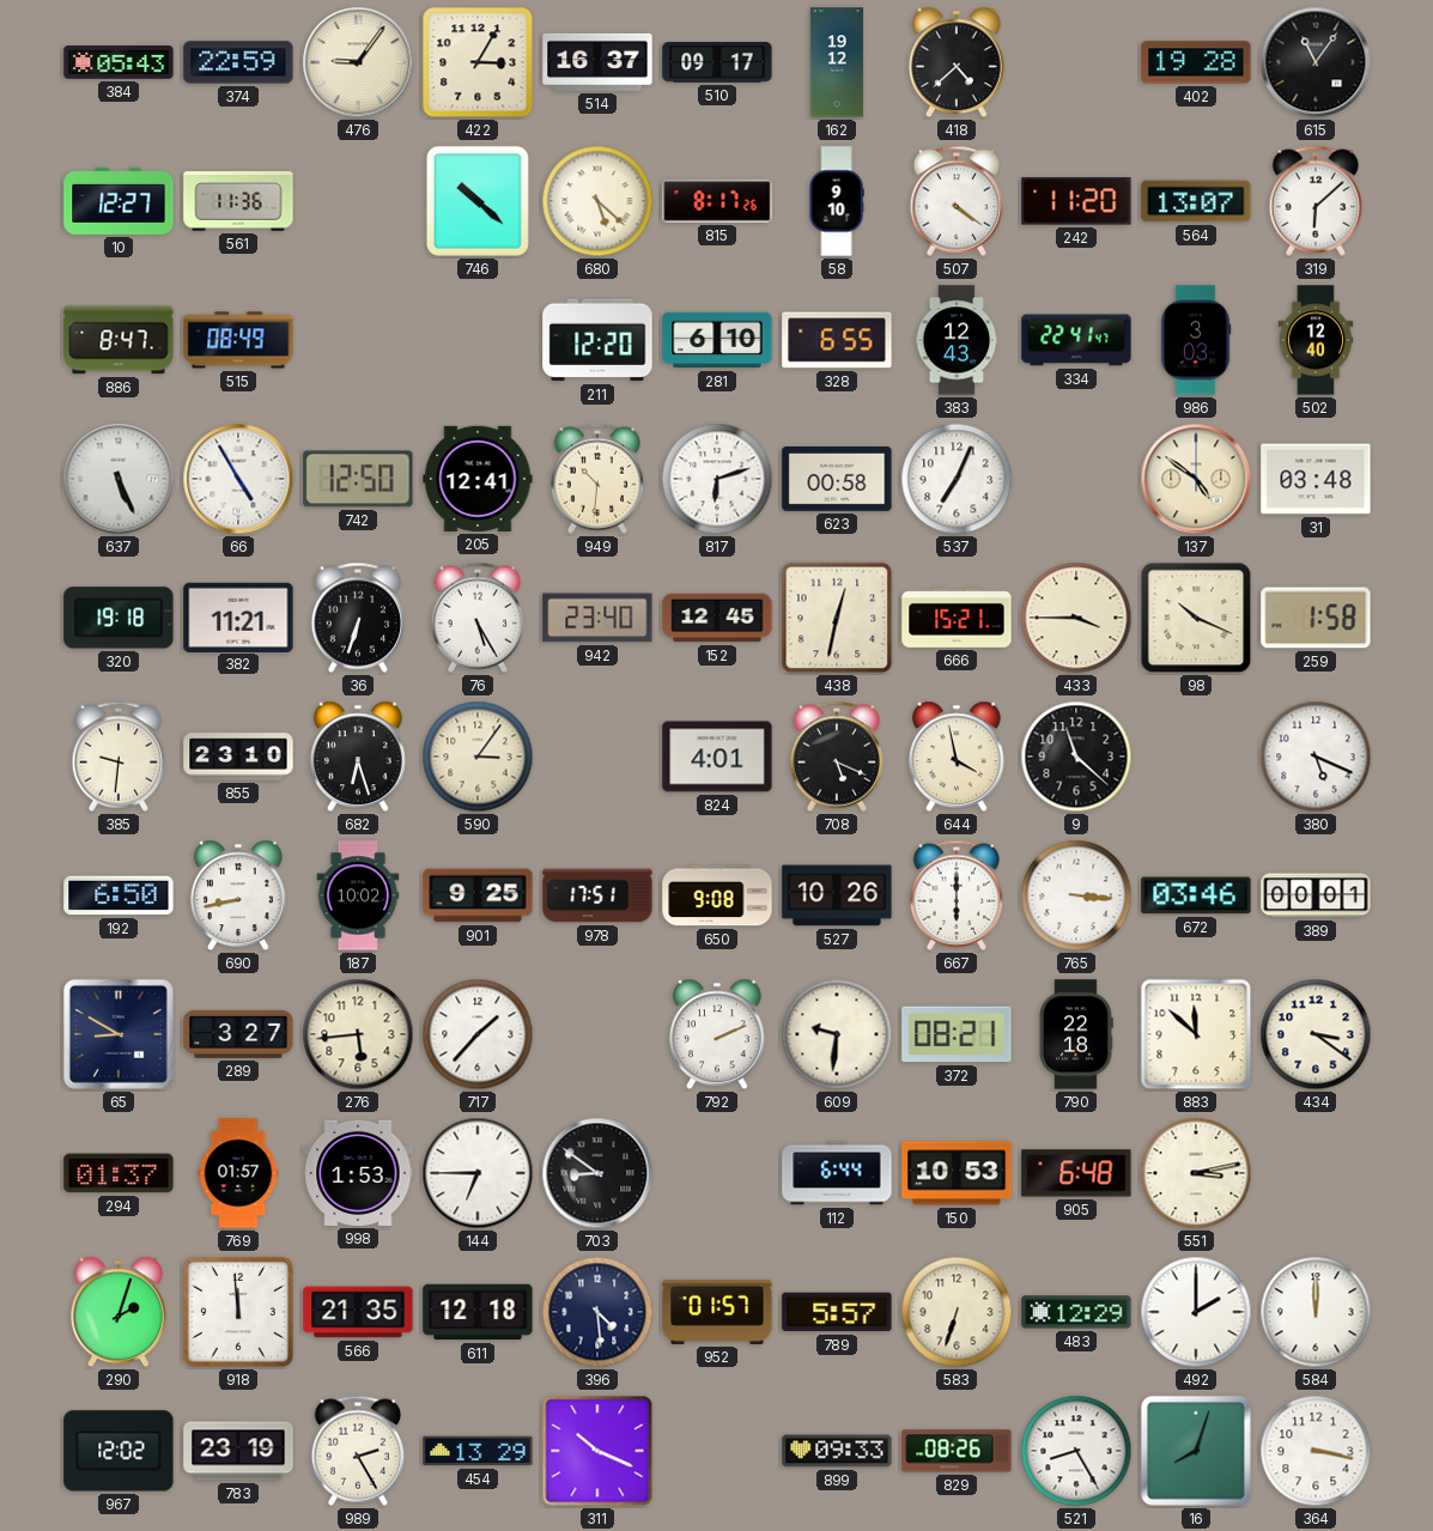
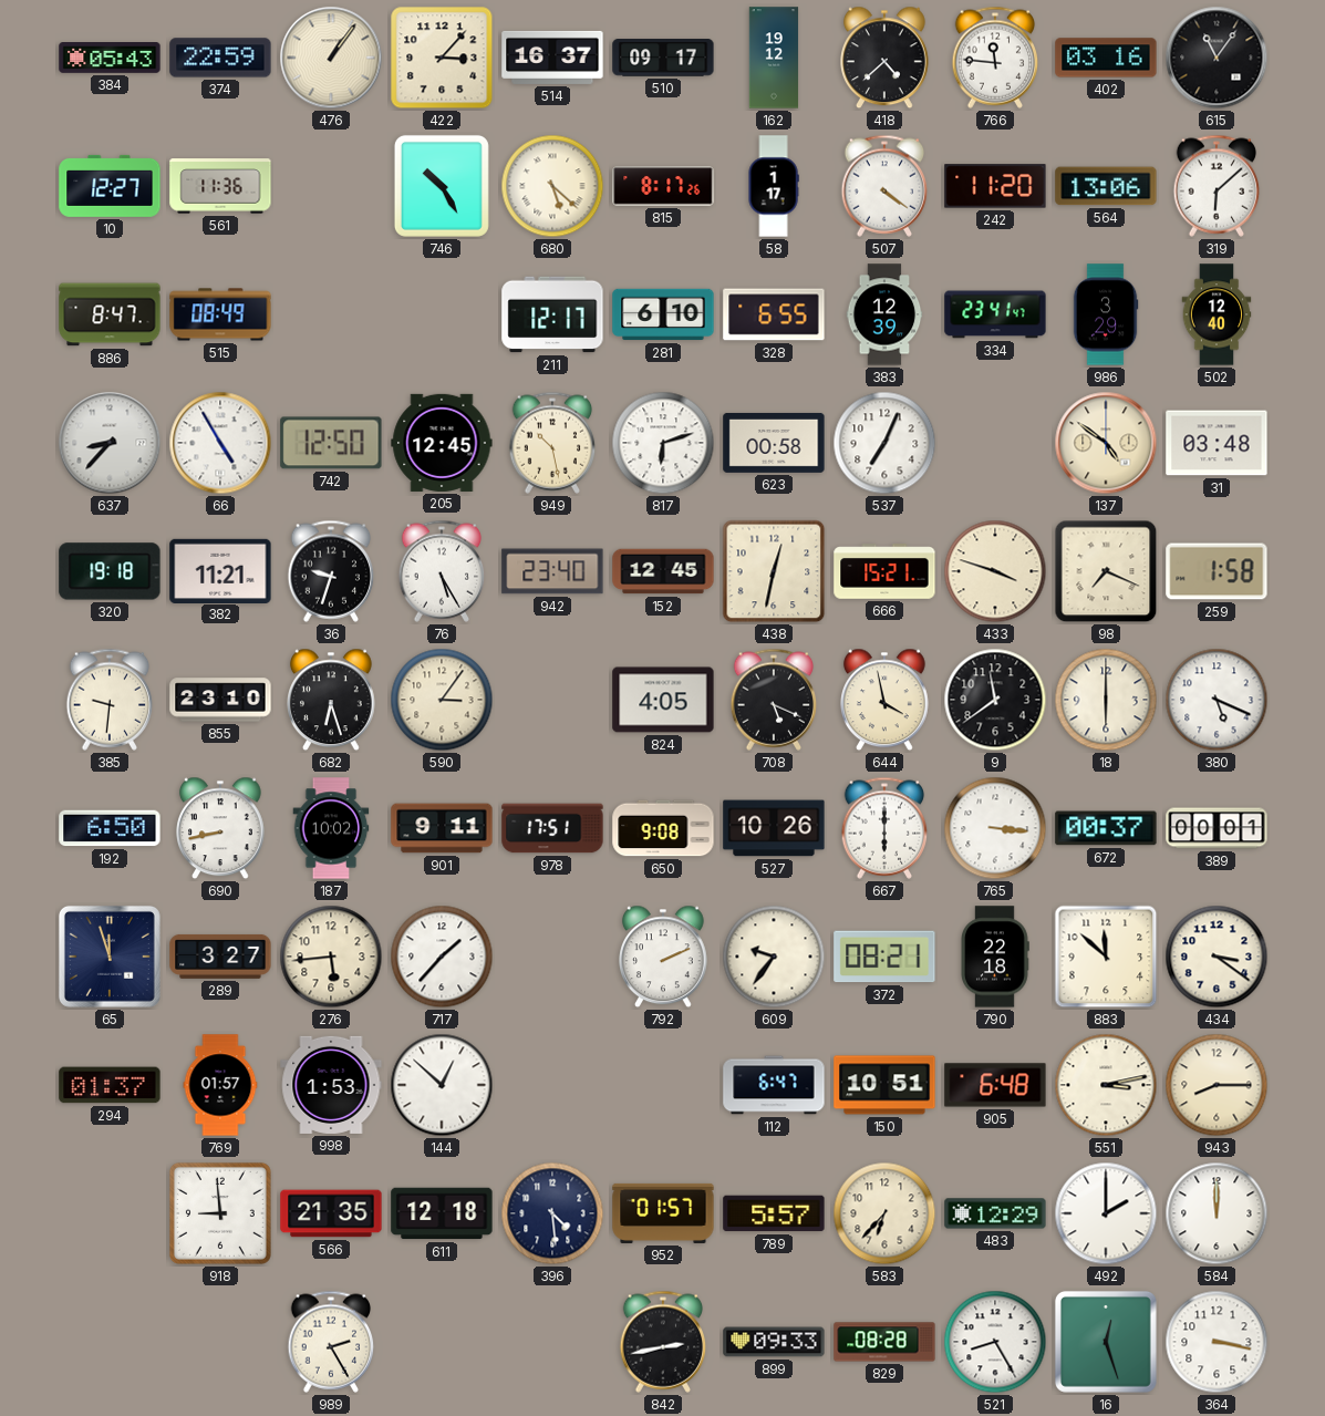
476: 9:06 -> 1:06 (331, 58)
422: 3:05 -> 3:07 (442, 58)
766: none -> 11:46 (995, 58)
402: 19:28 -> 03:16 (1106, 58)
746: 10:22 -> 10:25 (442, 186)
58: 9:10 -> 1:17 (774, 186)
564: 13:07 -> 13:06 (1106, 186)
211: 12:20 -> 12:17 (552, 314)
383: 12:43 -> 12:39 (884, 314)
334: 22:41 -> 23:41 (995, 314)
986: 3:03 -> 3:29 (1106, 314)
637: 5:26 -> 8:37 (110, 443)
205: 12:41 -> 12:45 (442, 443)
949: 10:31 -> 10:28 (552, 443)
36: 6:33 -> 9:33 (331, 571)
433: 3:45 -> 3:48 (995, 571)
98: 10:19 -> 7:19 (1106, 571)
824: 4:01 -> 4:05 (663, 700)
9: 11:22 -> 11:39 (995, 700)
18: none -> 6:00 (1106, 700)
901: 9:25 -> 9:11 (442, 828)
672: 03:46 -> 00:37 (1106, 828)
65: 8:50 -> 11:57 (110, 957)
609: 9:31 -> 9:36 (774, 957)
144: 6:45 -> 12:52 (442, 1085)
703: 8:51 -> none (597, 1173)
112: 6:44 -> 6:47 (774, 1085)
150: 10:53 -> 10:51 (884, 1085)
943: none -> 8:15 (1217, 1085)
290: 2:03 -> none (120, 1312)
918: 11:59 -> 8:59 (220, 1213)
583: 6:33 -> 6:37 (884, 1213)
967: 12:02 -> none (119, 1451)
783: 23:19 -> none (238, 1451)
454: 13:29 -> none (478, 1451)
311: 10:19 -> none (597, 1451)
842: none -> 2:43 (663, 1342)
829: 08:26 -> 08:28 (884, 1342)
16: 8:03 -> 12:27 (1106, 1342)
